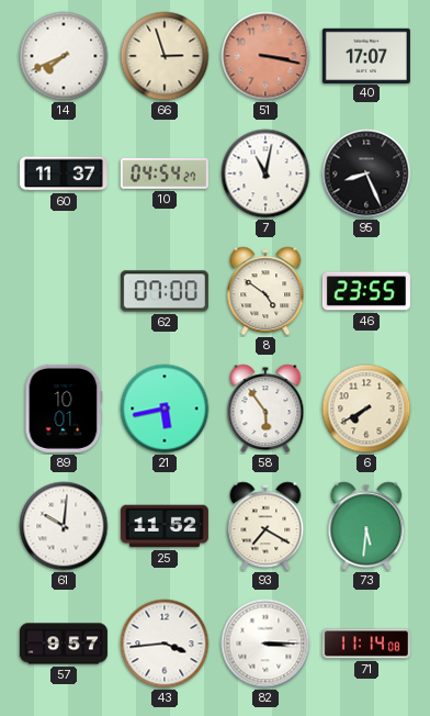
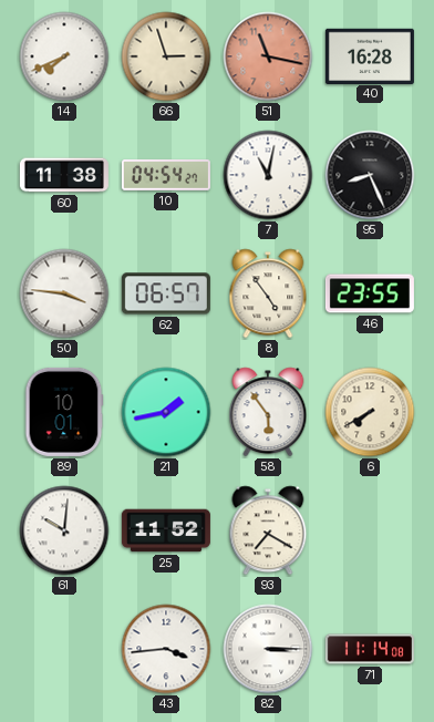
51: 3:17 -> 11:17 (268, 56)
40: 17:07 -> 16:28 (370, 55)
60: 11:37 -> 11:38 (64, 175)
50: none -> 3:46 (64, 293)
62: 07:00 -> 06:57 (166, 293)
8: 4:51 -> 4:54 (268, 293)
21: 5:43 -> 1:43 (166, 412)
73: 5:31 -> none (366, 526)
57: 9:57 -> none (64, 644)
